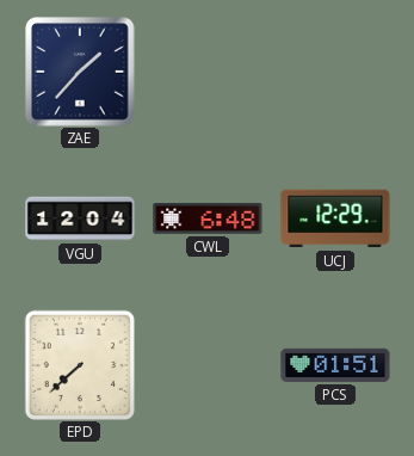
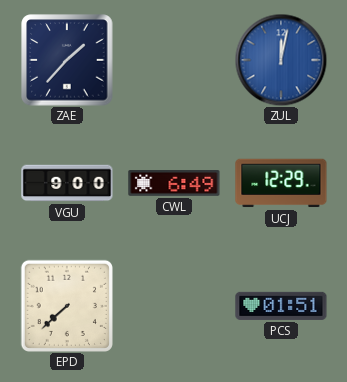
ZUL: none -> 12:02 (281, 60)
VGU: 12:04 -> 9:00 (67, 183)
CWL: 6:48 -> 6:49 (174, 184)
